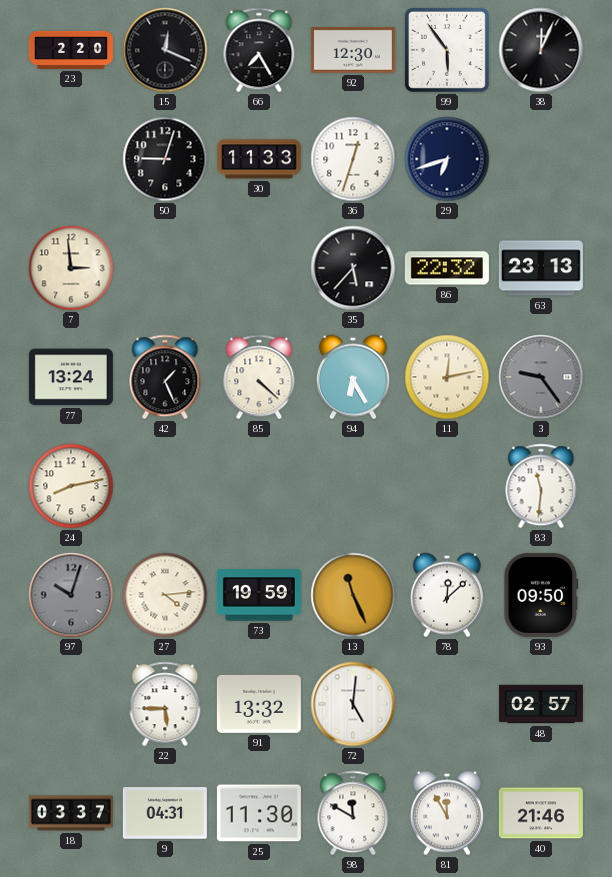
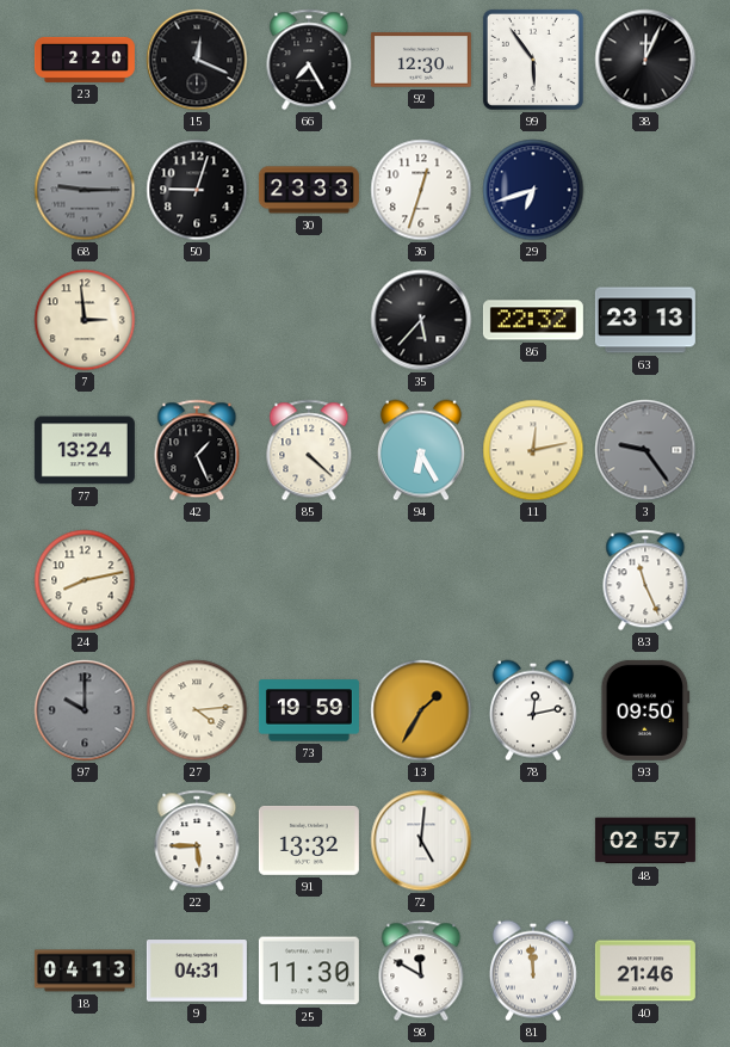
68: none -> 9:15 (85, 190)
30: 11:33 -> 23:33 (309, 190)
83: 11:31 -> 11:26 (645, 580)
97: 10:03 -> 10:00 (85, 710)
13: 11:26 -> 1:35 (421, 710)
78: 12:08 -> 12:13 (533, 710)
18: 03:37 -> 04:13 (85, 971)
81: 11:55 -> 11:59 (533, 971)
